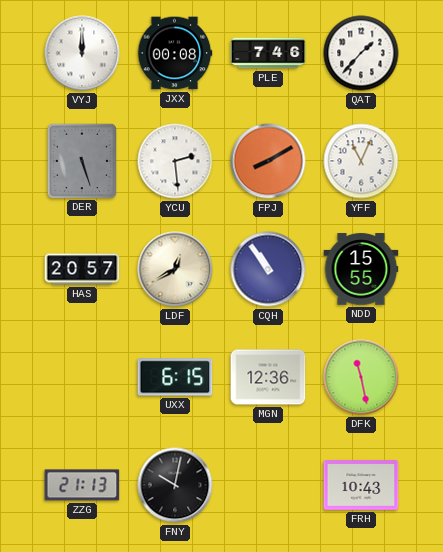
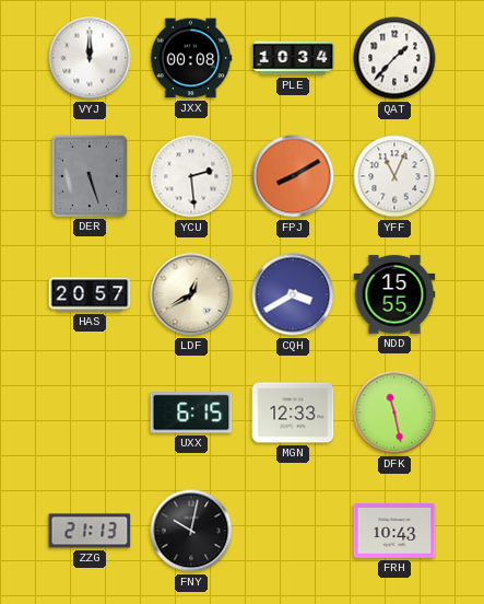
PLE: 7:46 -> 10:34 (293, 58)
CQH: 10:54 -> 3:40 (293, 294)
MGN: 12:36 -> 12:33 (293, 413)
